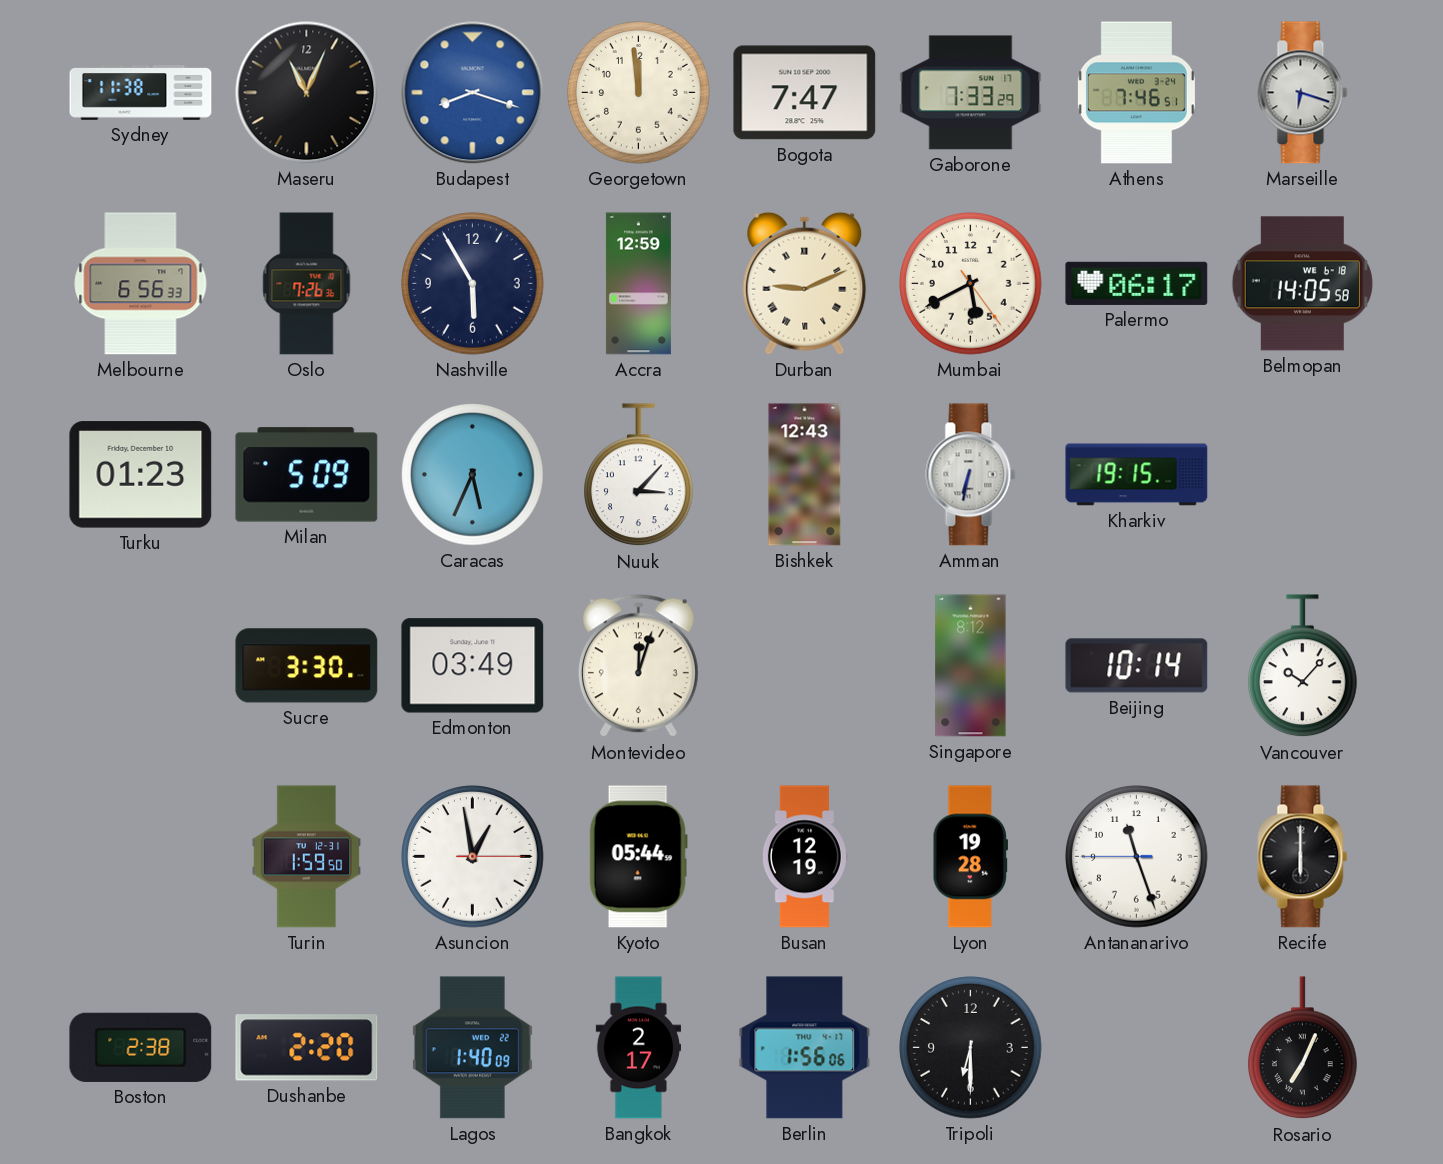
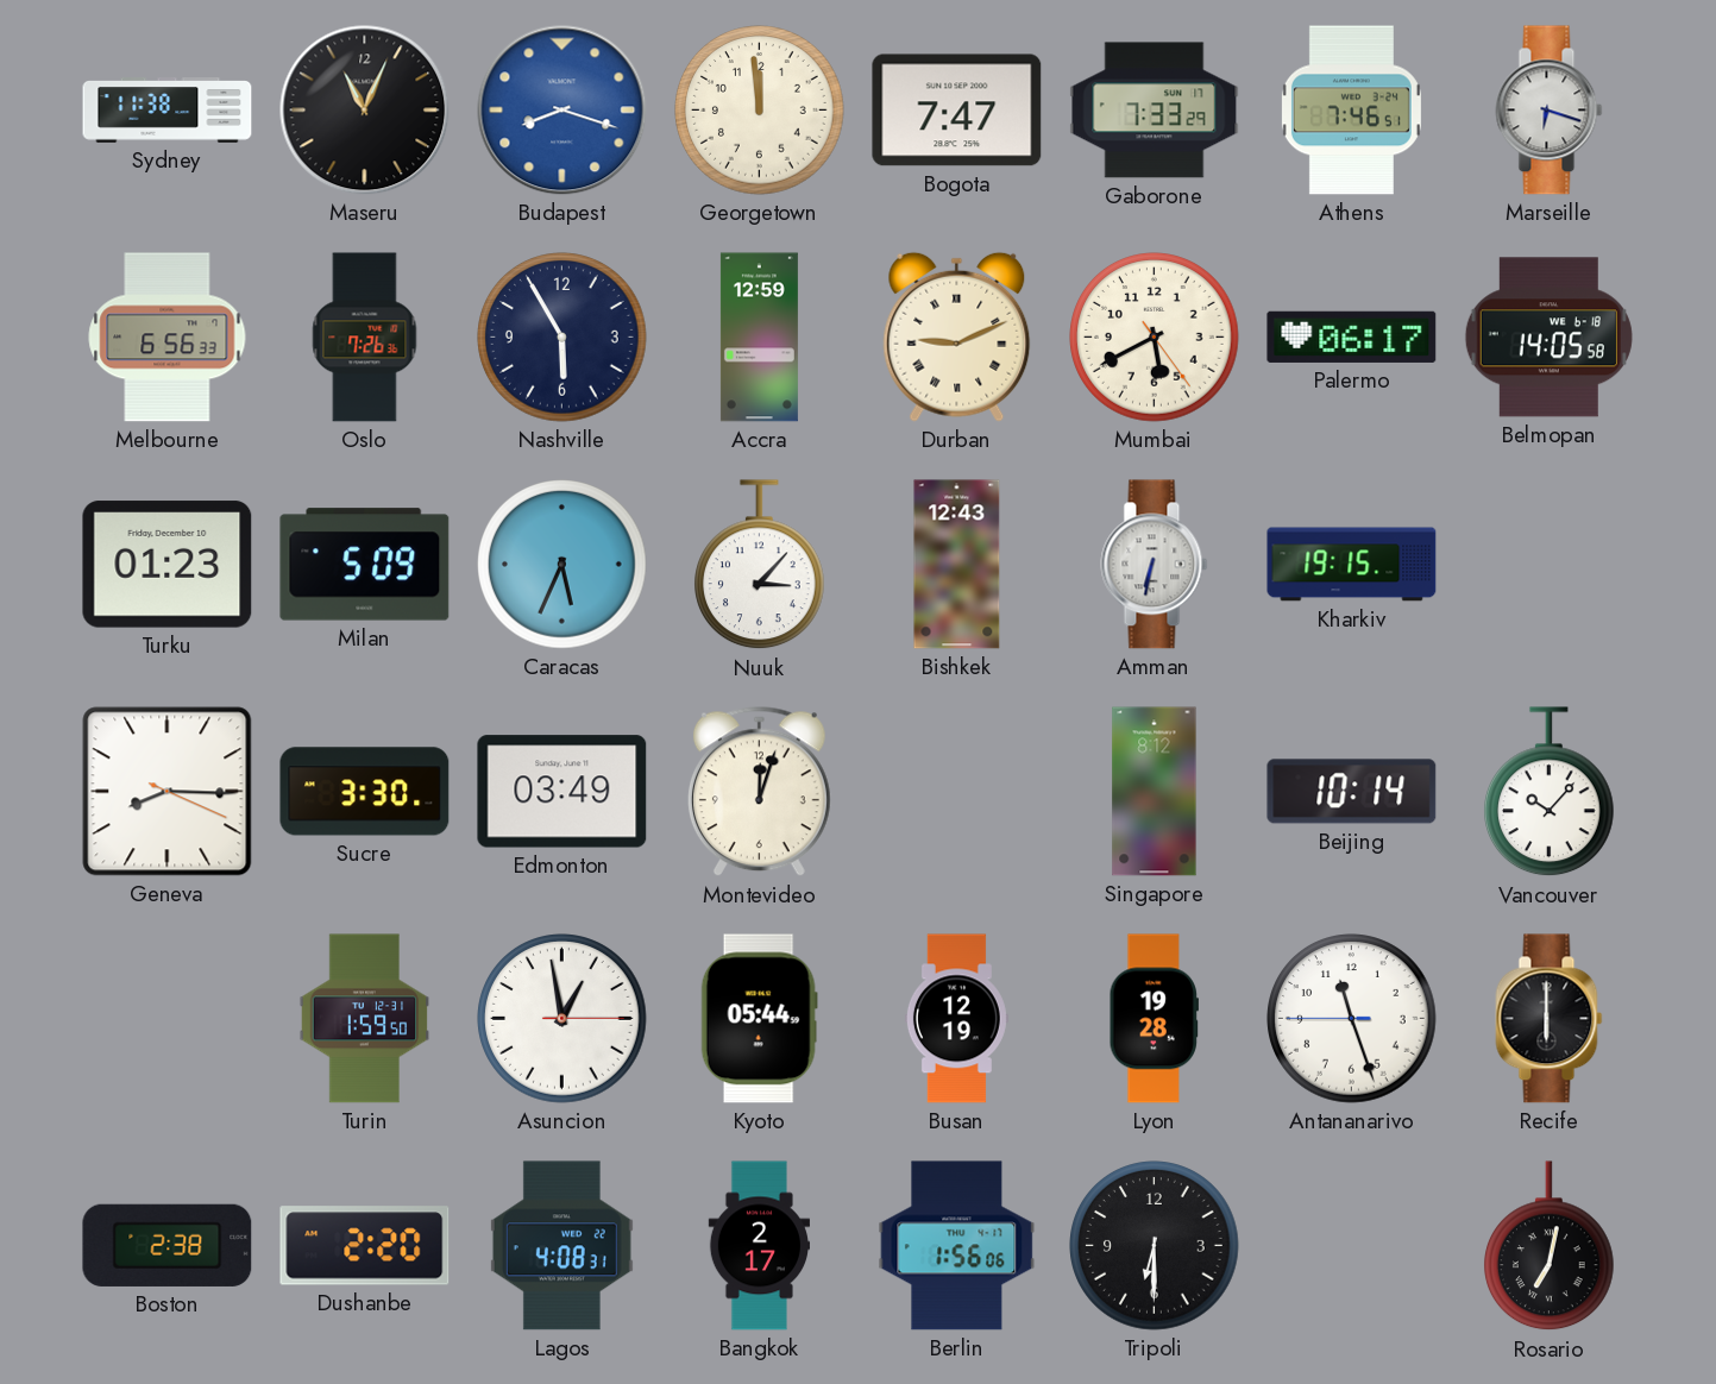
Geneva: none -> 8:15 (168, 792)
Lagos: 1:40 -> 4:08 (561, 1246)
Rosario: 7:04 -> 7:02 (1550, 1246)
